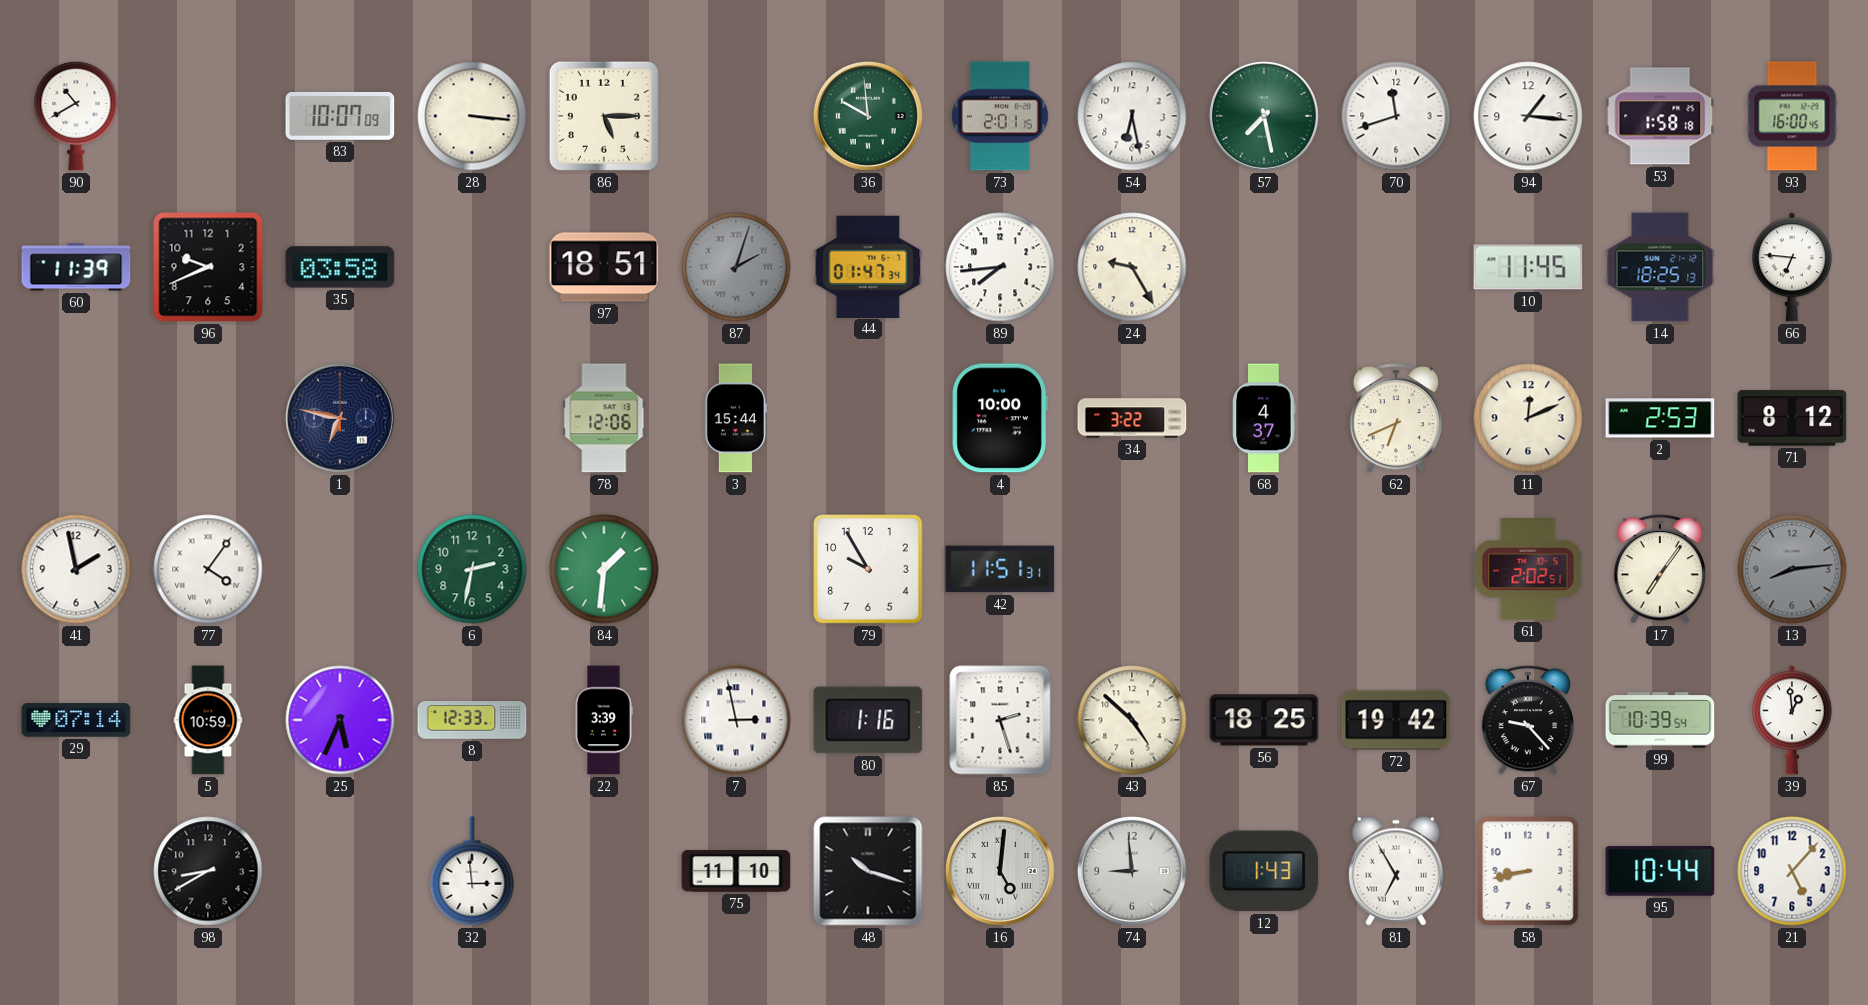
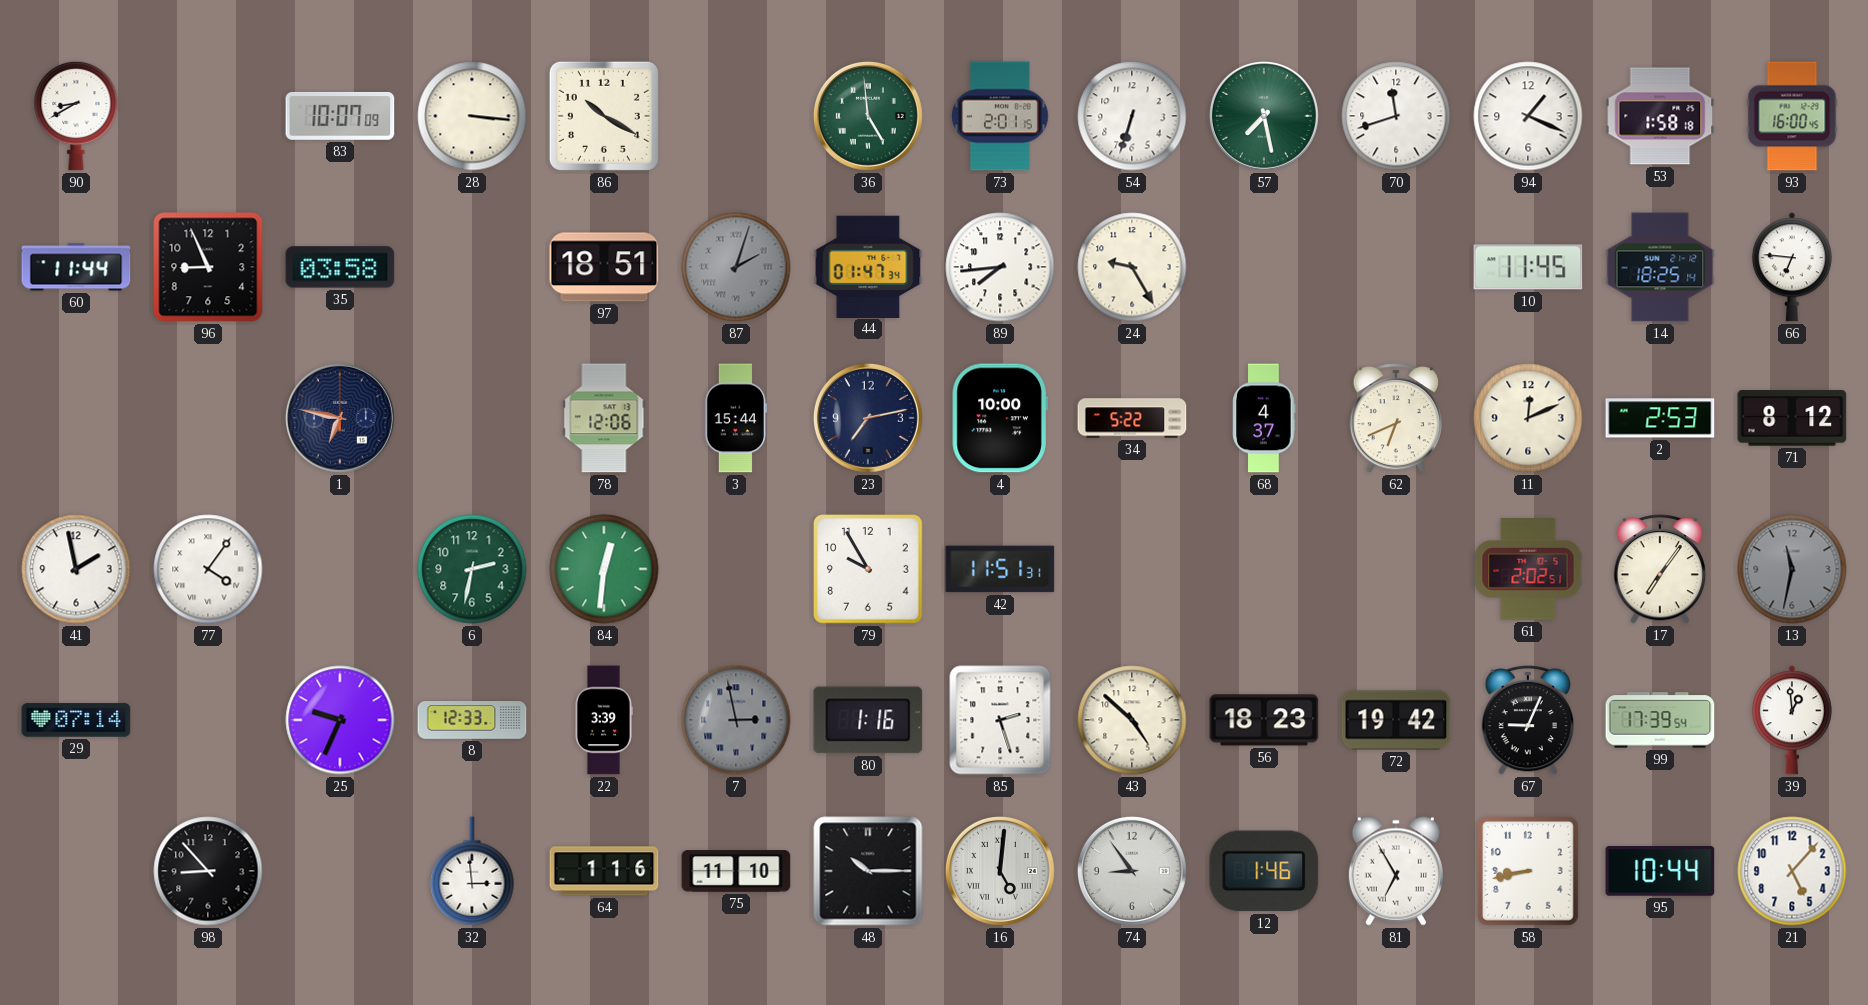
90: 10:40 -> 8:40 (76, 116)
86: 5:15 -> 10:20 (604, 116)
36: 9:59 -> 4:59 (868, 116)
54: 6:28 -> 6:33 (1132, 116)
94: 1:16 -> 1:19 (1528, 116)
60: 11:39 -> 11:44 (76, 267)
96: 9:41 -> 8:56 (208, 267)
14: 18:25:13 -> 18:25:14 (1660, 267)
23: none -> 7:13 (868, 418)
34: 3:22 -> 5:22 (1132, 418)
84: 1:31 -> 12:31 (604, 569)
13: 8:14 -> 11:32 (1792, 569)
5: 10:59 -> none (208, 720)
25: 5:34 -> 9:34 (340, 720)
7 dial: white -> grey (736, 720)
56: 18:25 -> 18:23 (1264, 720)
67: 9:23 -> 9:04 (1527, 720)
99: 10:39 -> 17:39 (1660, 720)
98: 8:40 -> 8:53 (208, 871)
64: none -> 1:16 (604, 871)
48: 10:18 -> 10:15 (868, 871)
74: 8:59 -> 8:54 (1132, 871)
12: 1:43 -> 1:46 (1264, 871)
